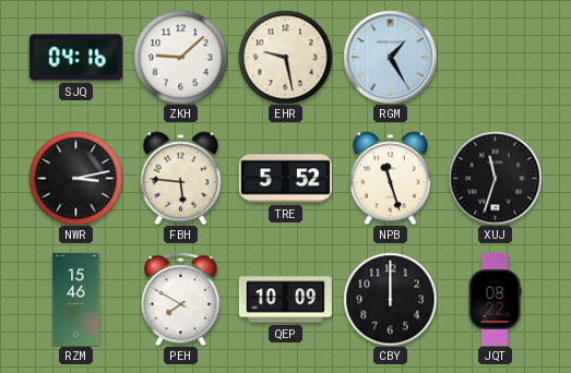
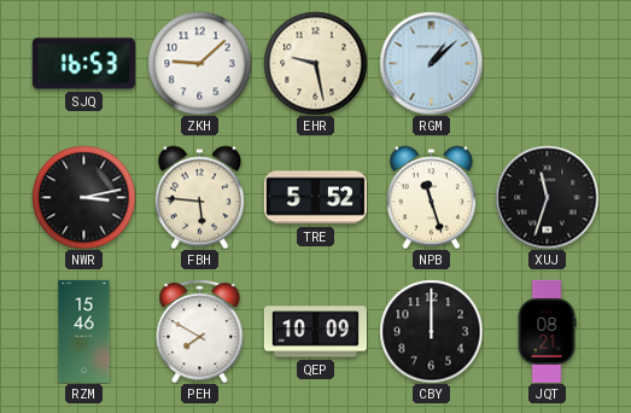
SJQ: 04:16 -> 16:53 (83, 64)
RGM: 1:25 -> 1:08 (431, 63)
JQT: 08:22 -> 08:21 (547, 331)
